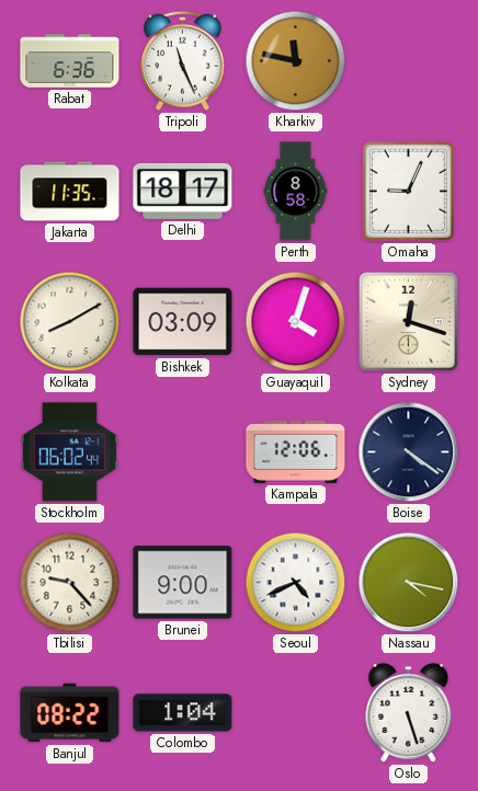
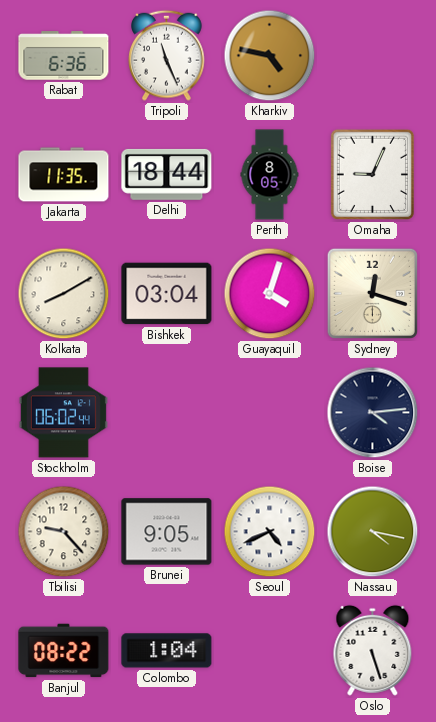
Kharkiv: 11:47 -> 4:47 (270, 56)
Delhi: 18:17 -> 18:44 (167, 174)
Perth: 8:58 -> 8:05 (270, 175)
Bishkek: 03:09 -> 03:04 (167, 294)
Kampala: 12:06 -> none (296, 451)
Boise: 4:21 -> 4:14 (373, 413)
Brunei: 9:00 -> 9:05 (167, 532)
